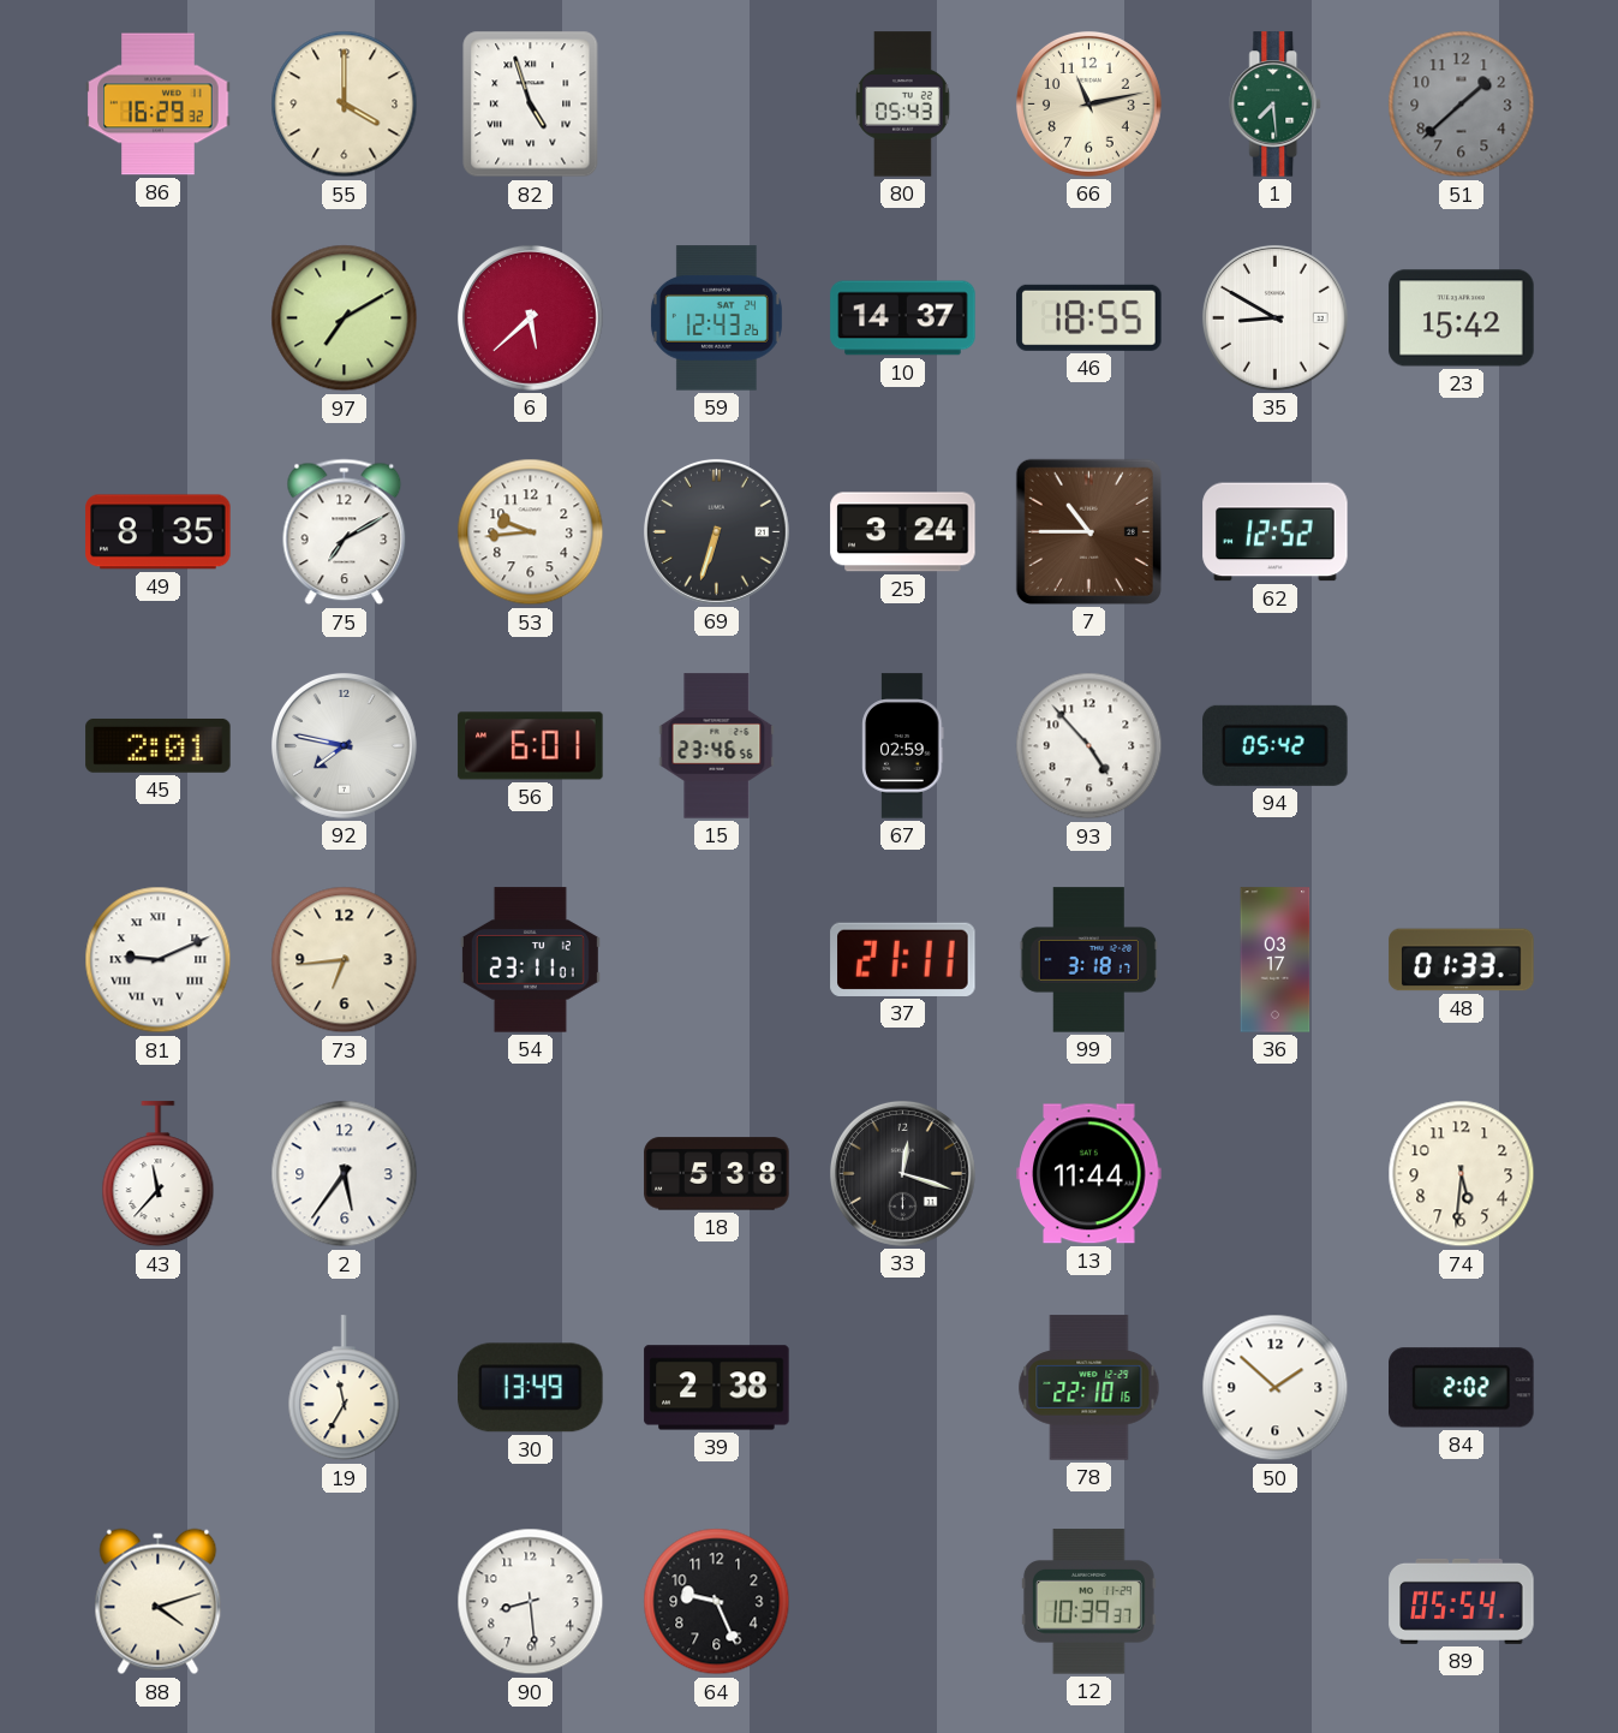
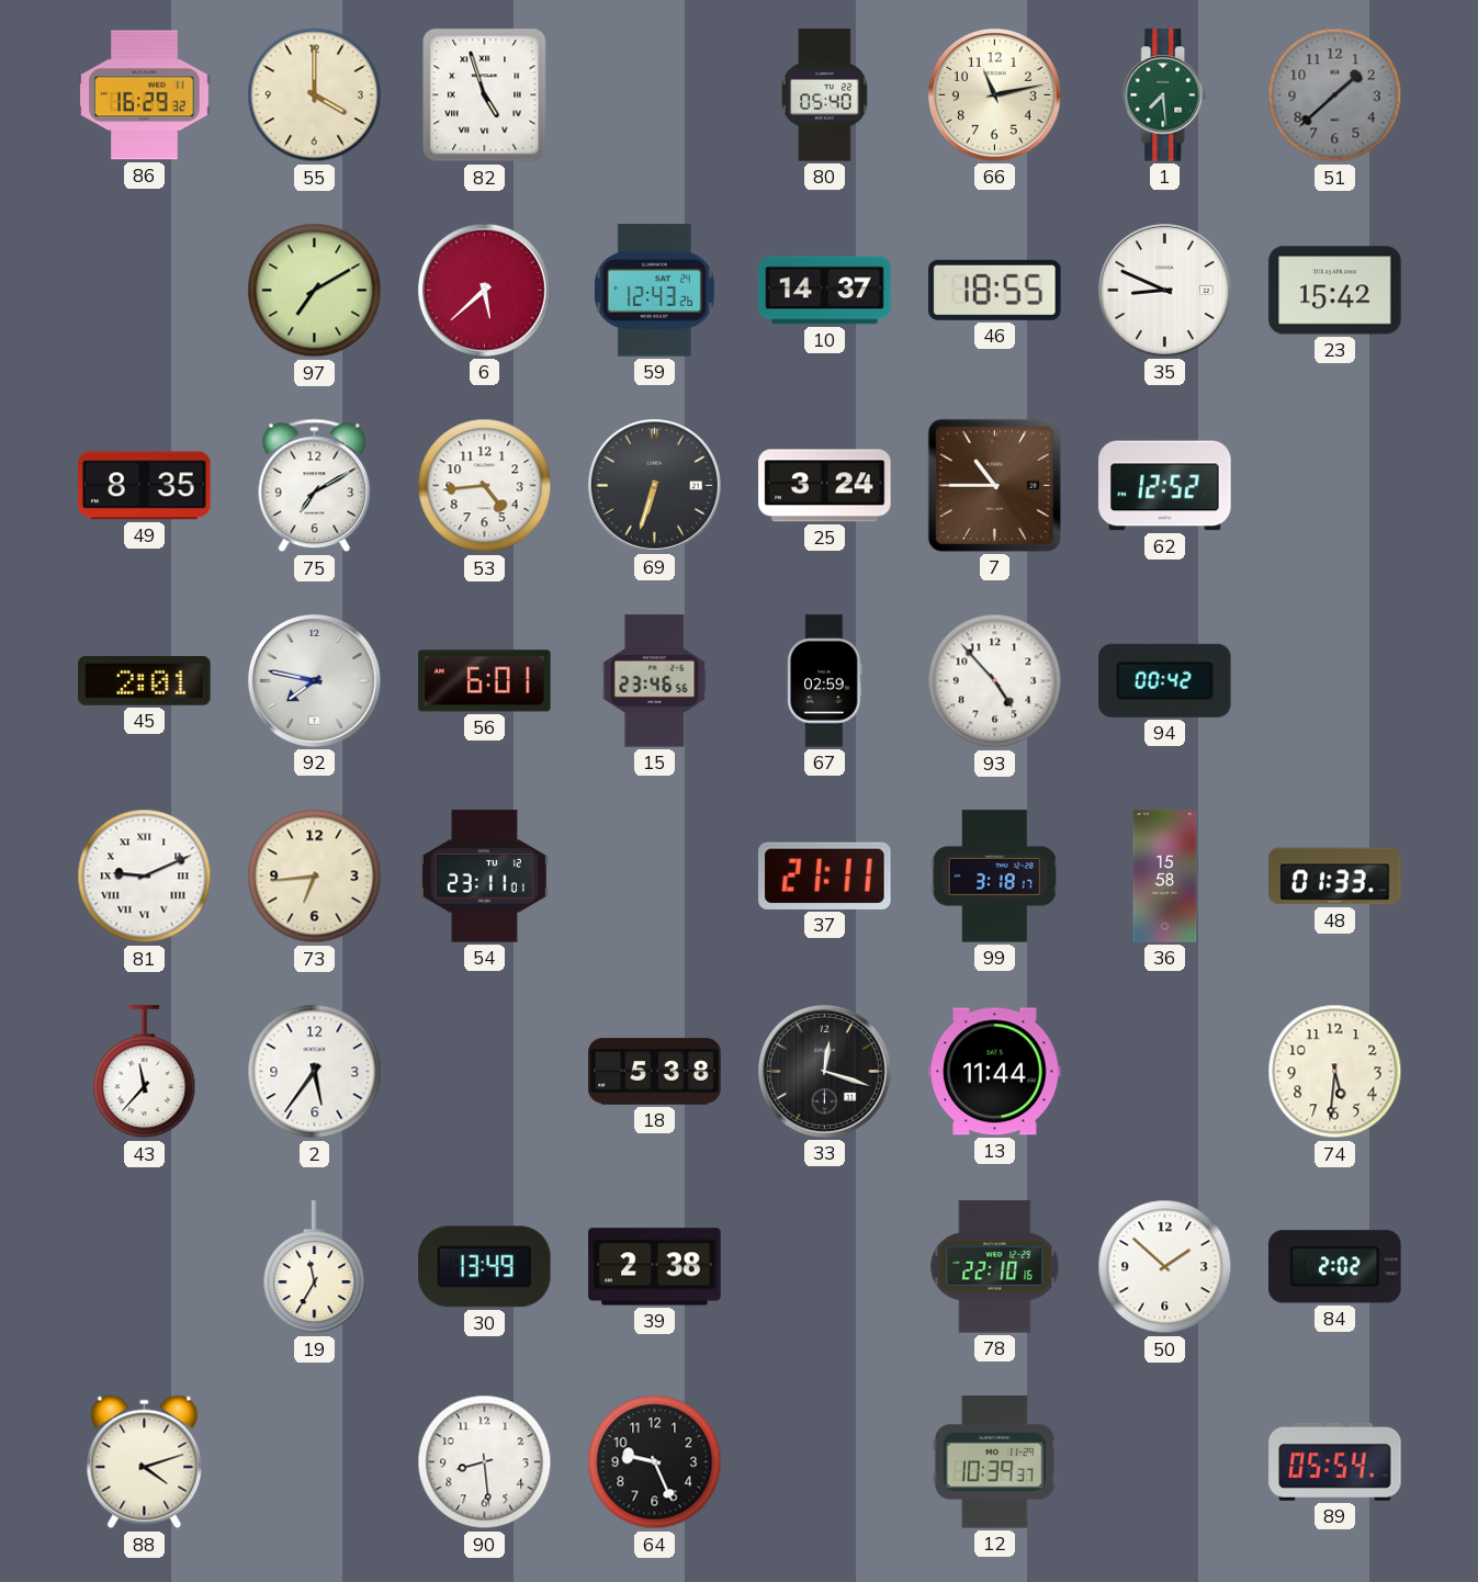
80: 05:43 -> 05:40 (825, 95)
35: 8:50 -> 8:49 (1164, 290)
53: 9:44 -> 4:44 (485, 486)
94: 05:42 -> 00:42 (1165, 680)
36: 03:17 -> 15:58 (1165, 877)
